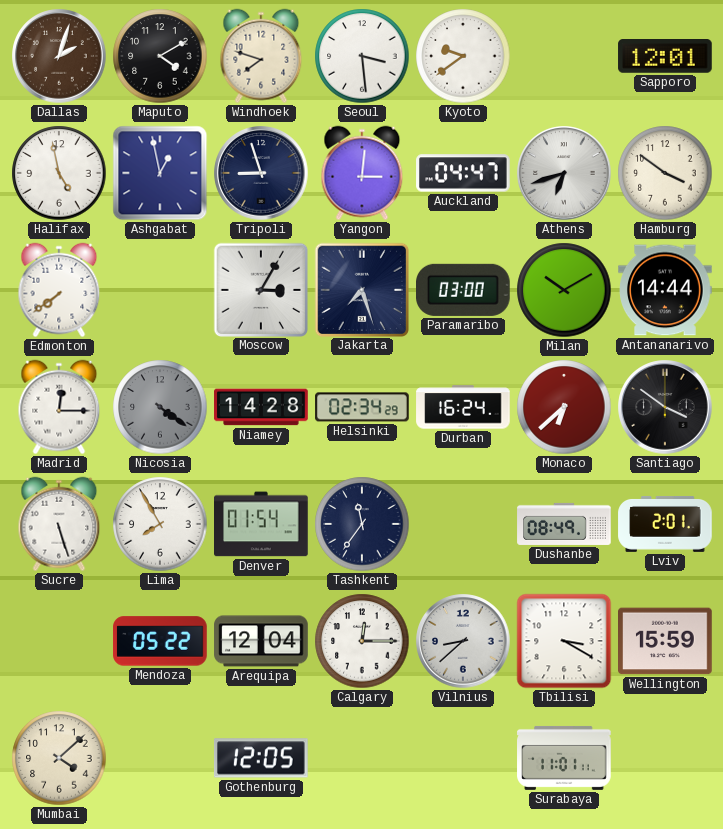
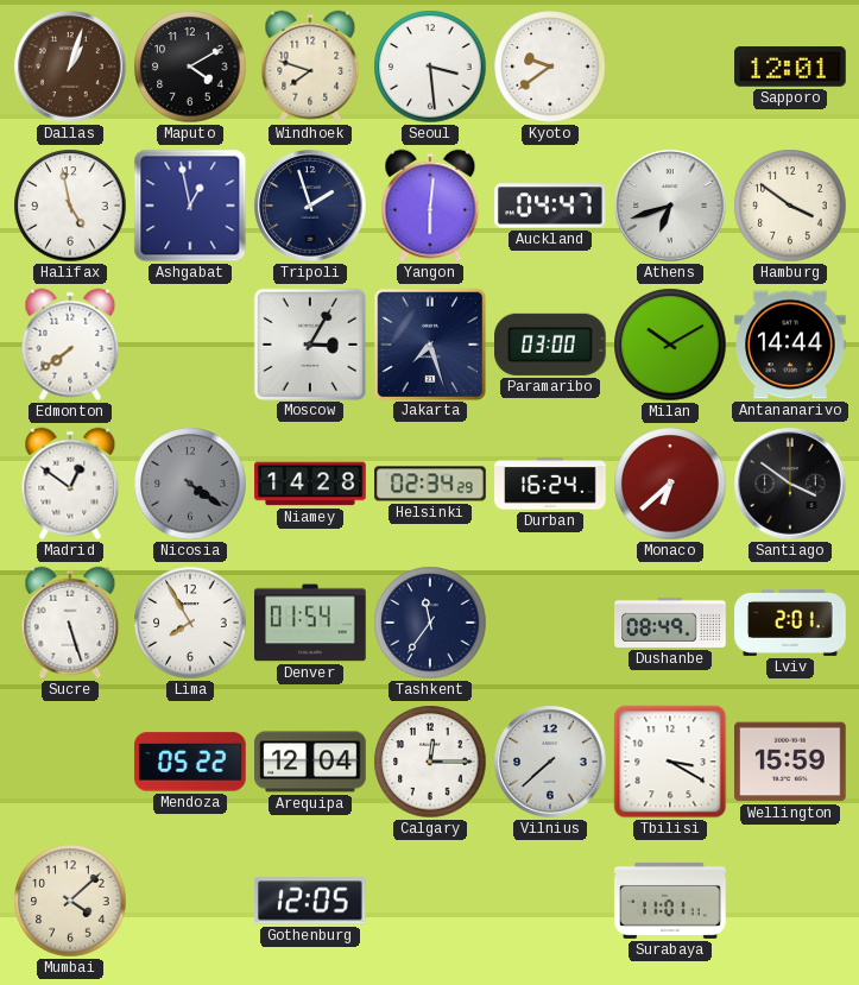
Dallas: 2:03 -> 1:03 (70, 67)
Tripoli: 8:57 -> 1:57 (310, 206)
Yangon: 3:01 -> 6:01 (430, 206)
Madrid: 12:15 -> 12:51 (70, 484)
Vilnius: 8:38 -> 7:38 (550, 762)
